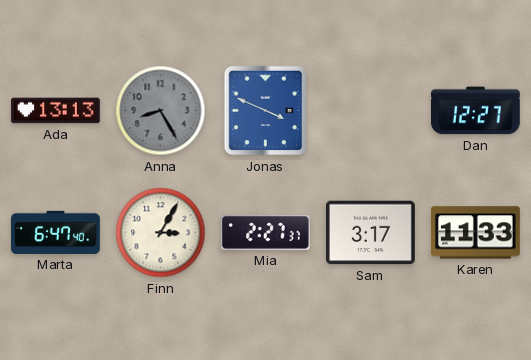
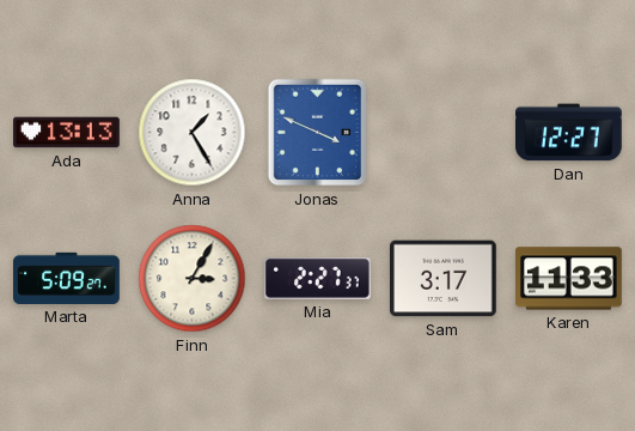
Anna: 8:25 -> 1:25 (193, 133)
Anna dial: grey -> white (193, 133)
Marta: 6:47 -> 5:09 (67, 278)
